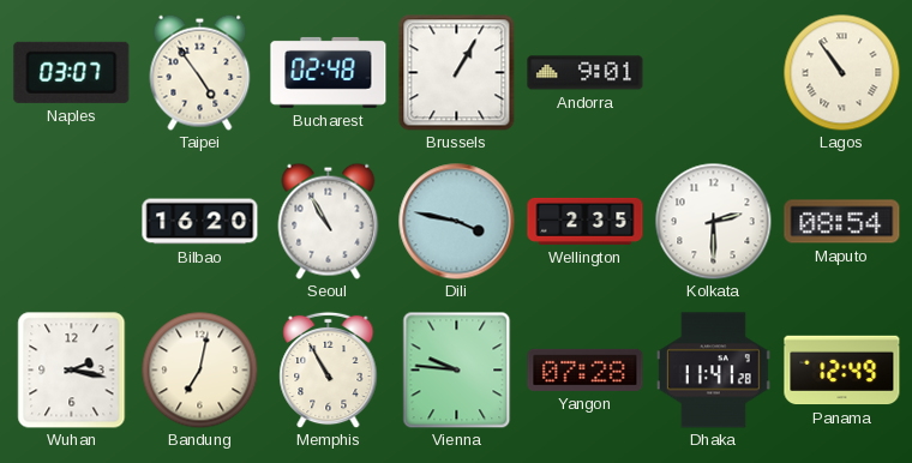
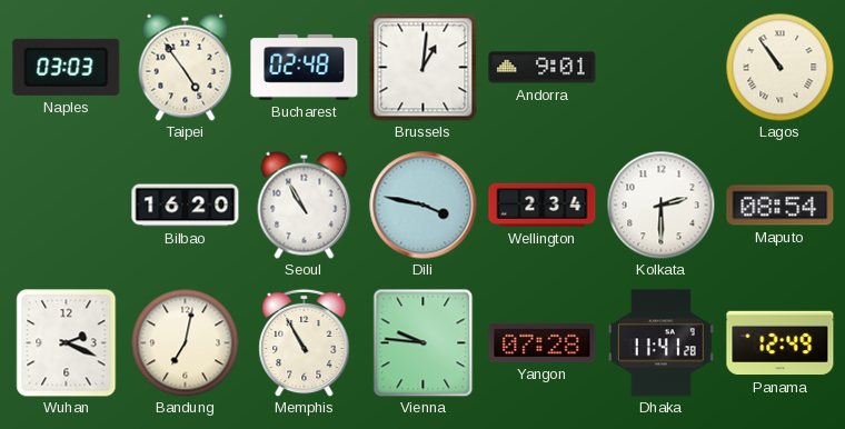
Naples: 03:07 -> 03:03 (67, 67)
Brussels: 1:05 -> 1:01 (424, 68)
Wellington: 2:35 -> 2:34 (543, 204)
Wuhan: 2:17 -> 2:19 (67, 343)
